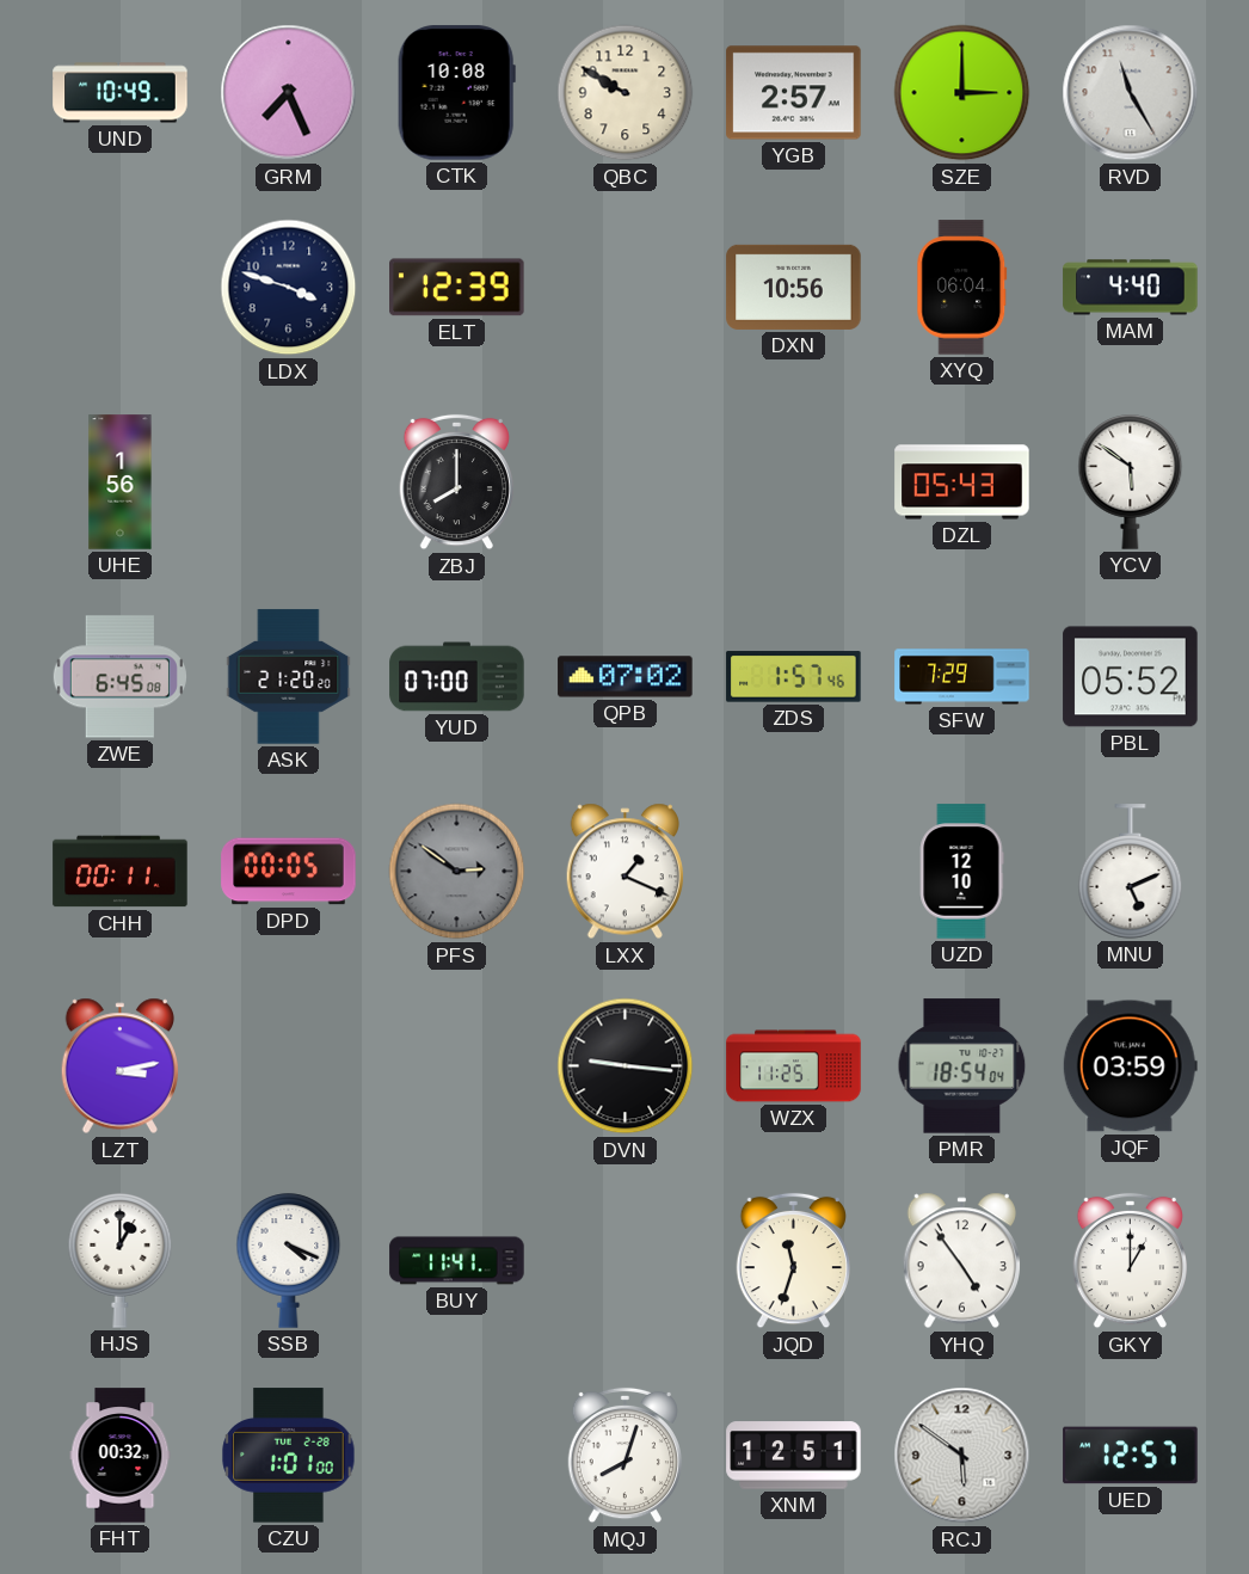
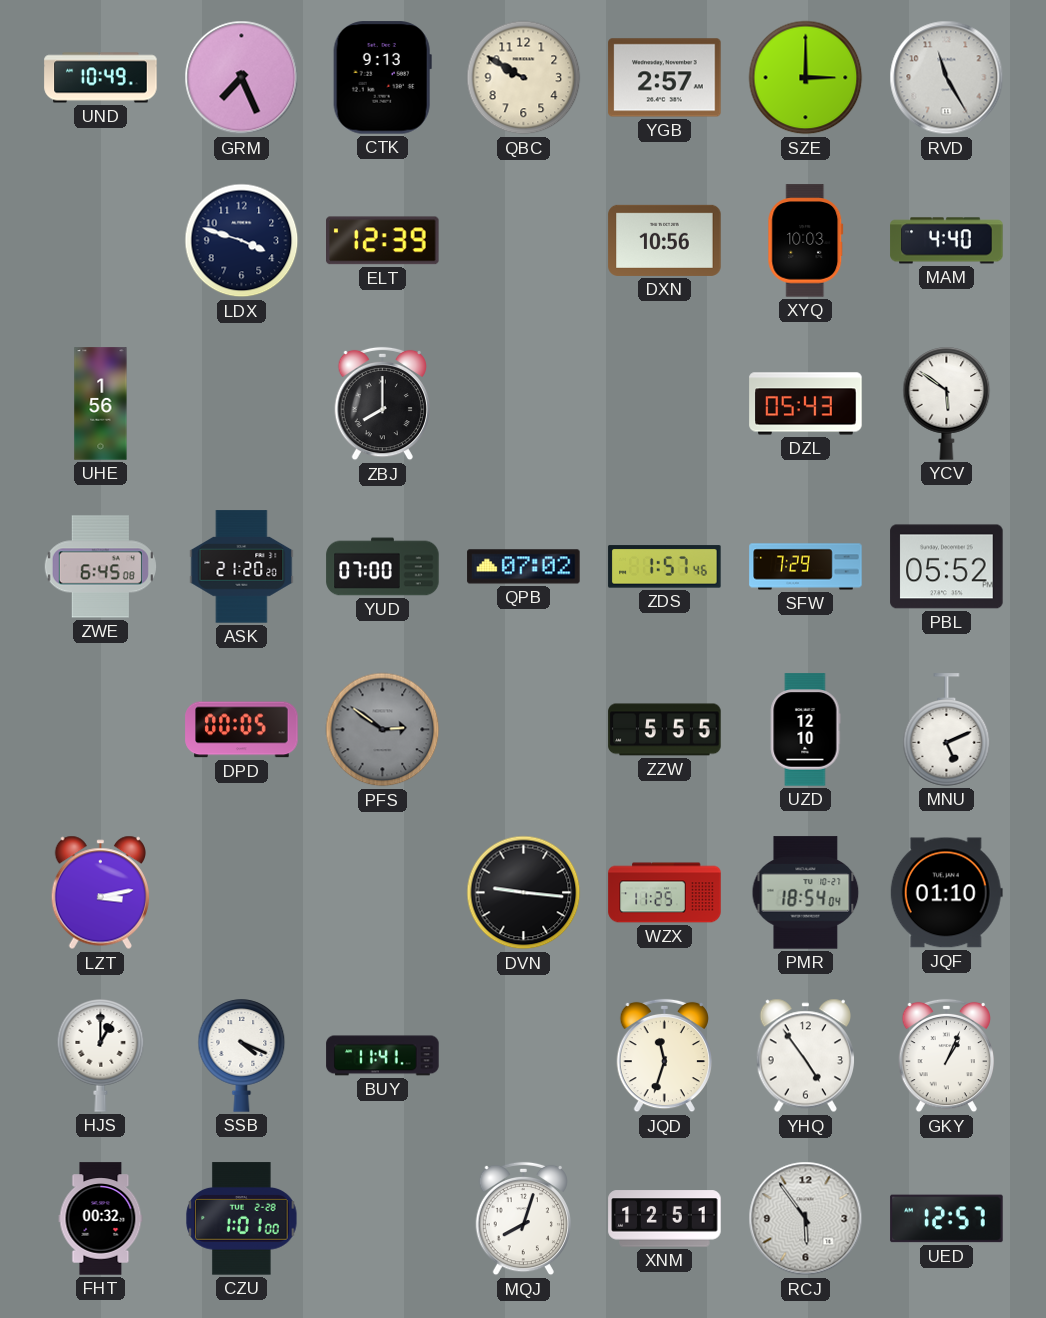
CTK: 10:08 -> 9:13 (382, 78)
XYQ: 06:04 -> 10:03 (806, 241)
CHH: 00:11 -> none (121, 872)
LXX: 1:19 -> none (624, 872)
ZZW: none -> 5:55 (665, 730)
JQF: 03:59 -> 01:10 (946, 893)
GKY: 1:00 -> 1:04 (946, 1056)
RCJ: 5:51 -> 5:54 (806, 1219)
